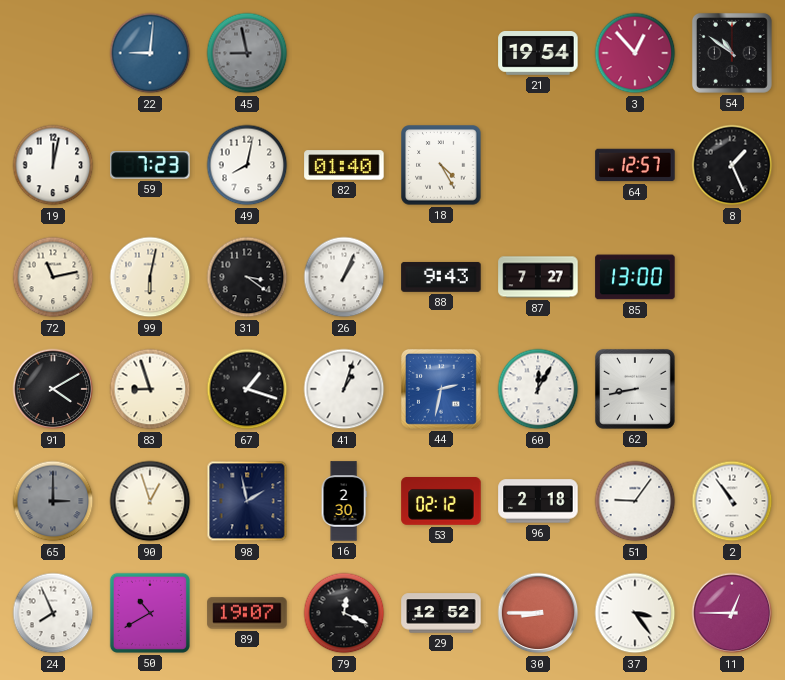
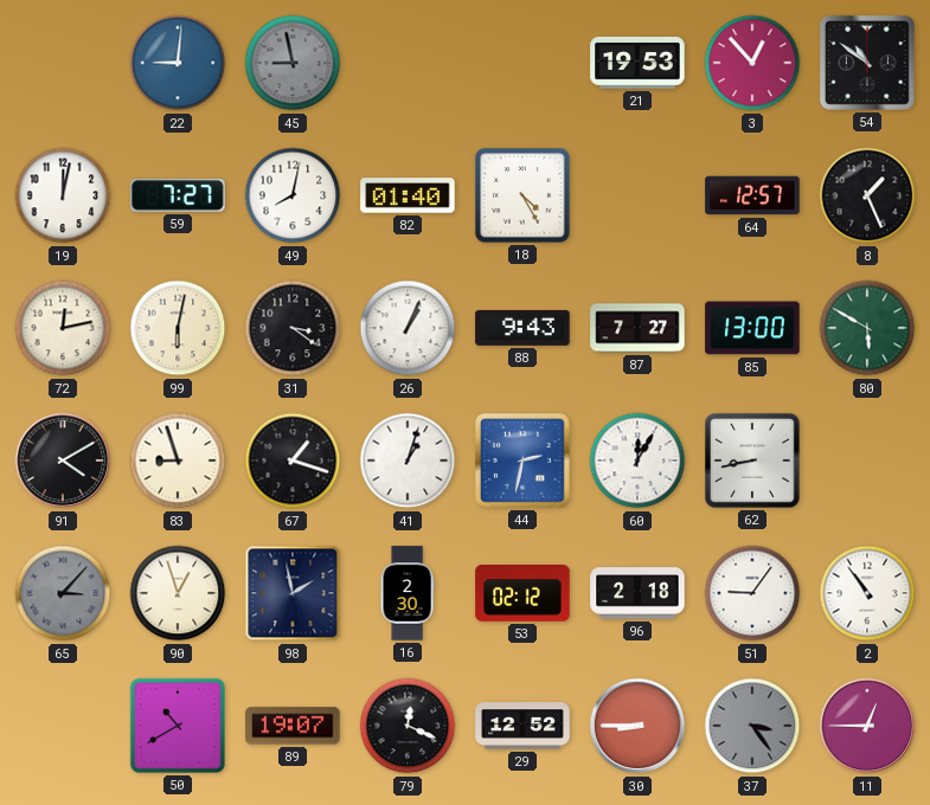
21: 19:54 -> 19:53 (637, 64)
59: 7:23 -> 7:27 (178, 195)
72: 11:13 -> 12:13 (63, 328)
80: none -> 5:50 (867, 328)
65: 3:00 -> 3:07 (63, 593)
24: 7:56 -> none (53, 613)
37 dial: white -> grey (752, 726)
